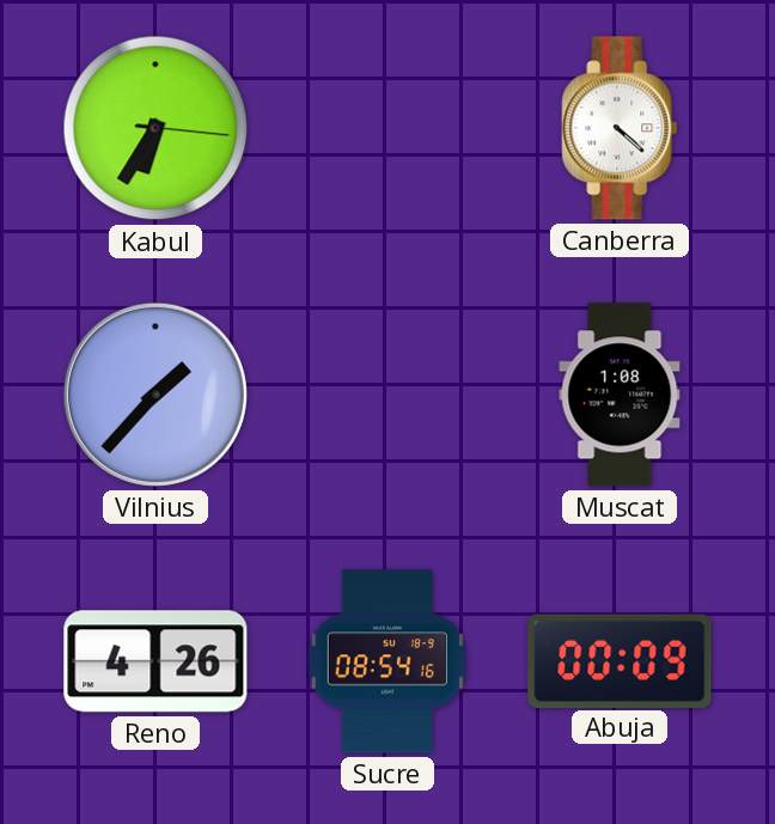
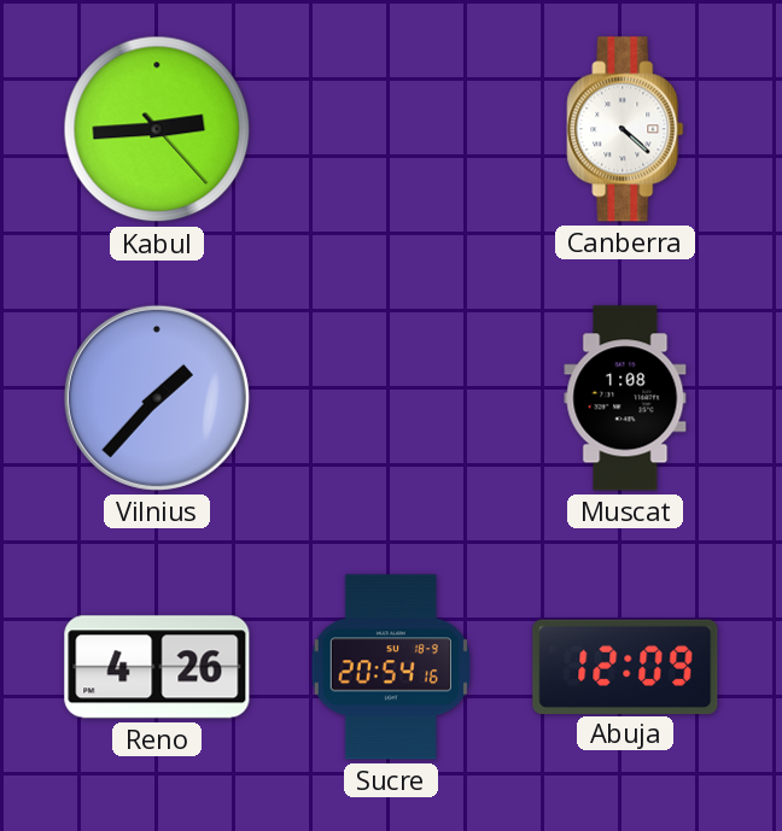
Kabul: 6:35 -> 2:44 (157, 129)
Sucre: 08:54 -> 20:54 (391, 667)
Abuja: 00:09 -> 12:09 (625, 666)
